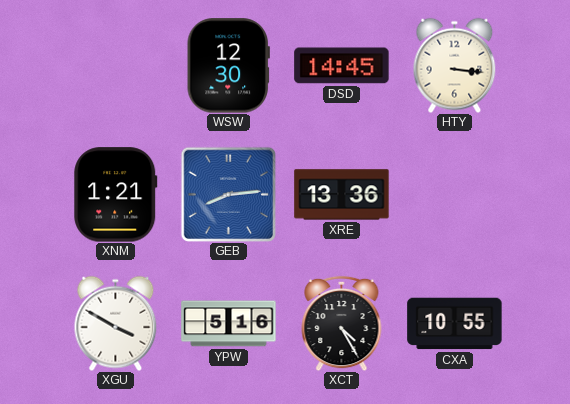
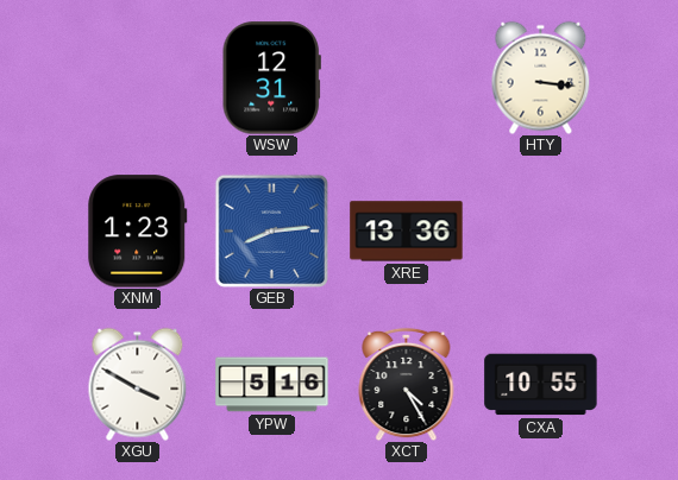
WSW: 12:30 -> 12:31 (271, 78)
DSD: 14:45 -> none (342, 66)
XNM: 1:21 -> 1:23 (138, 232)
